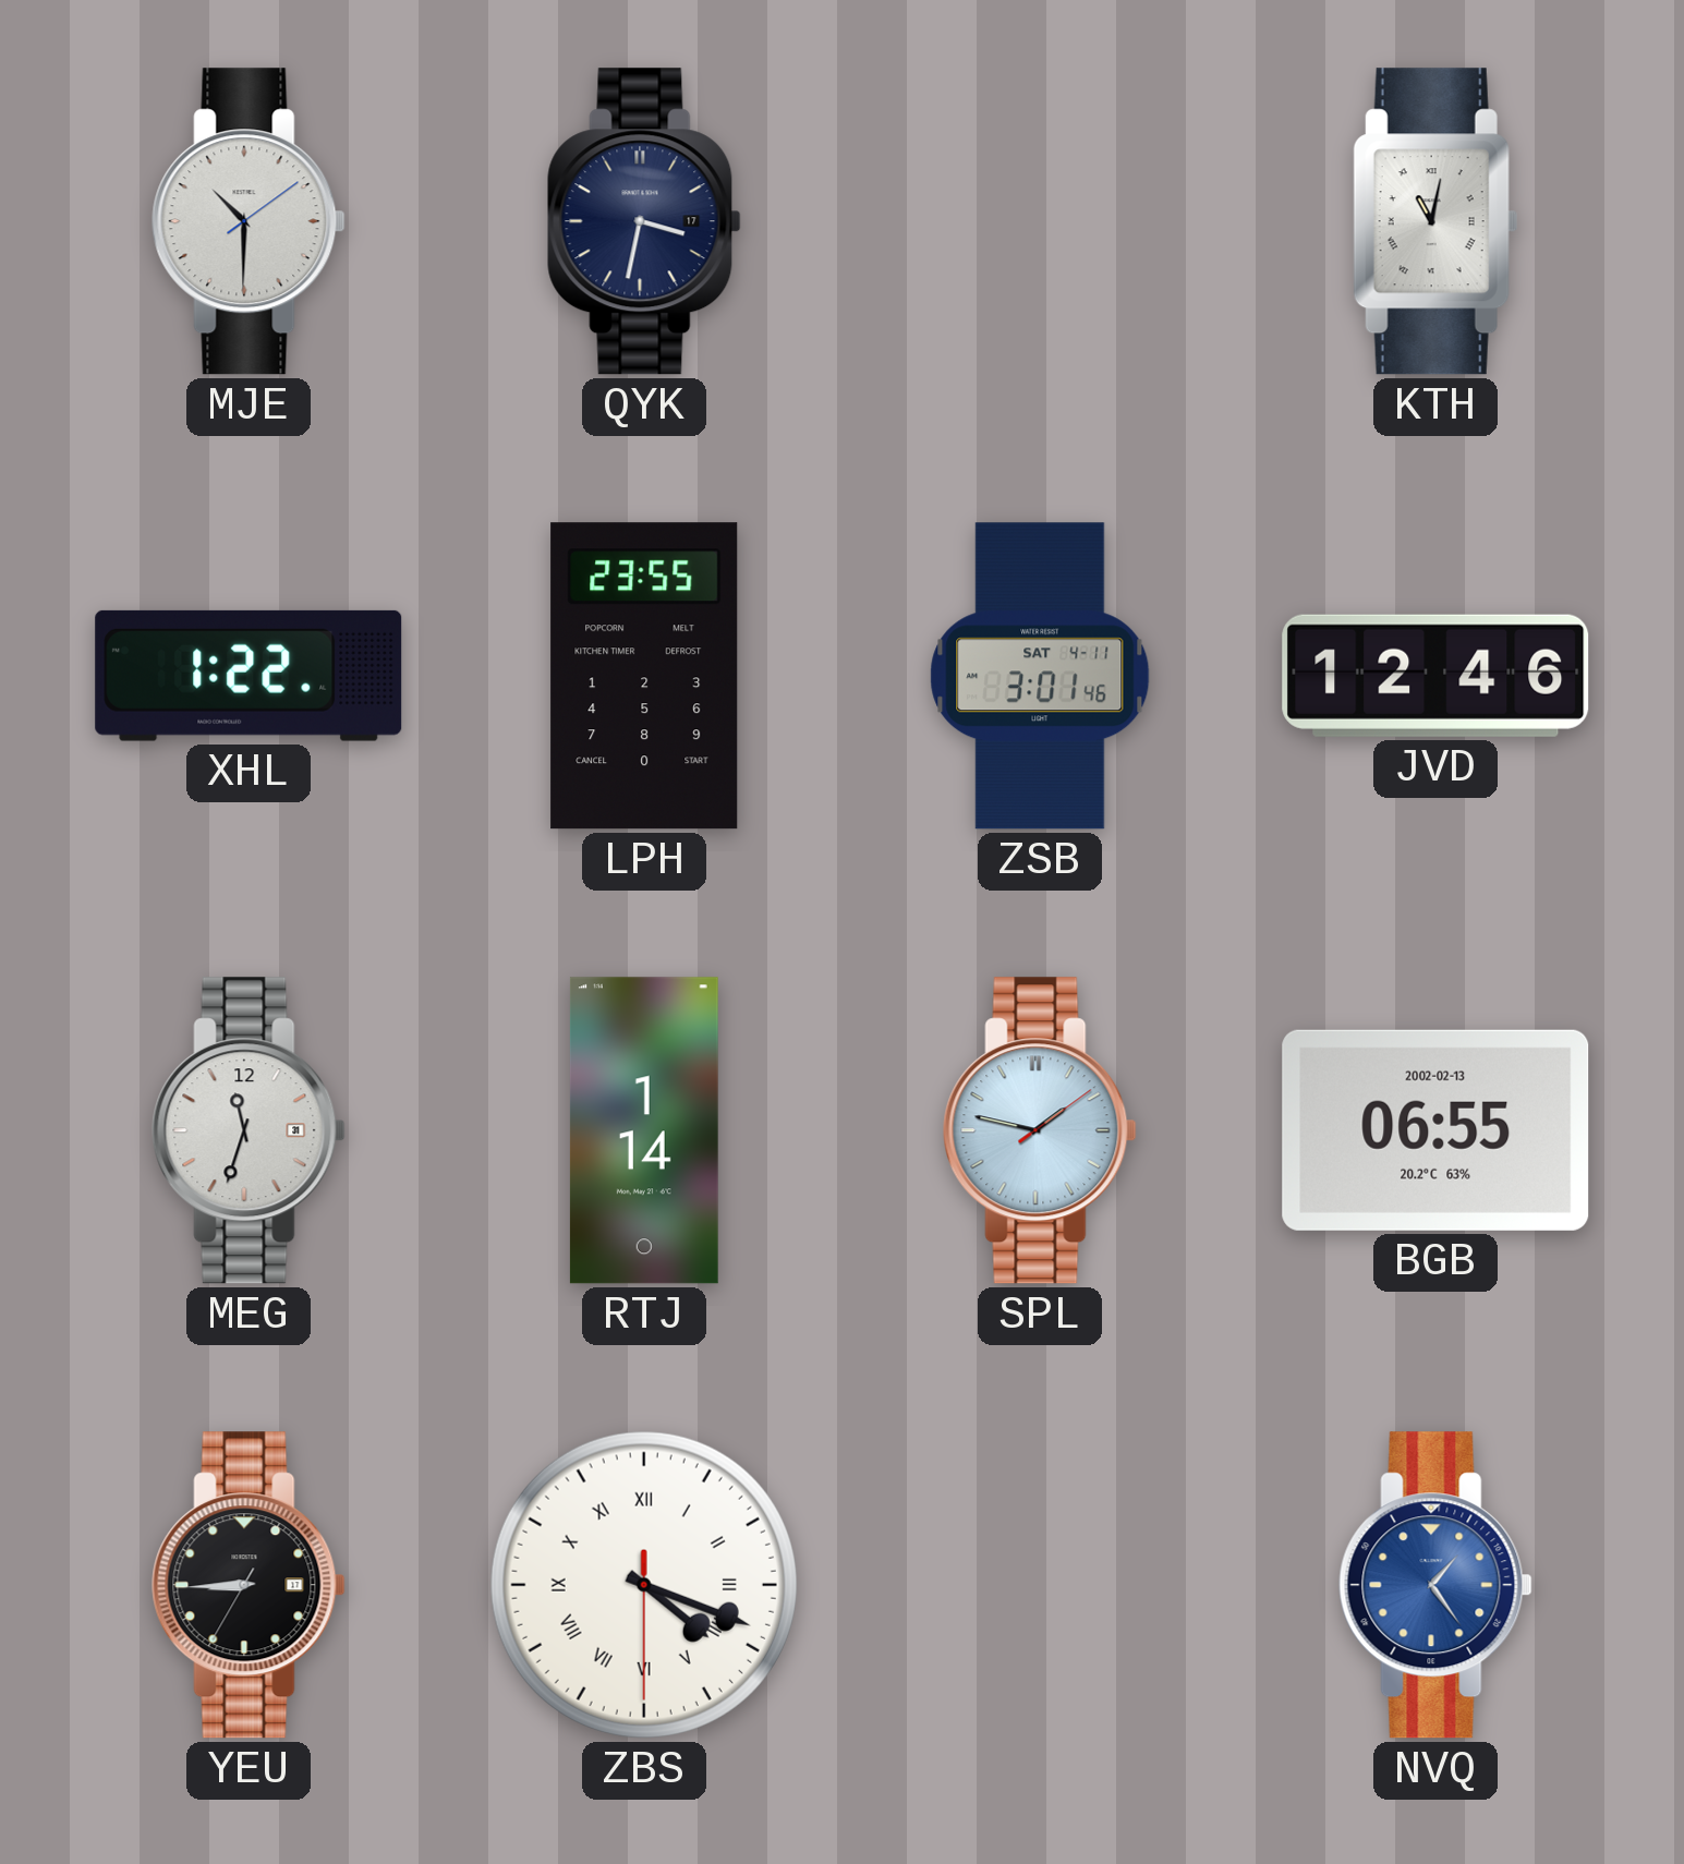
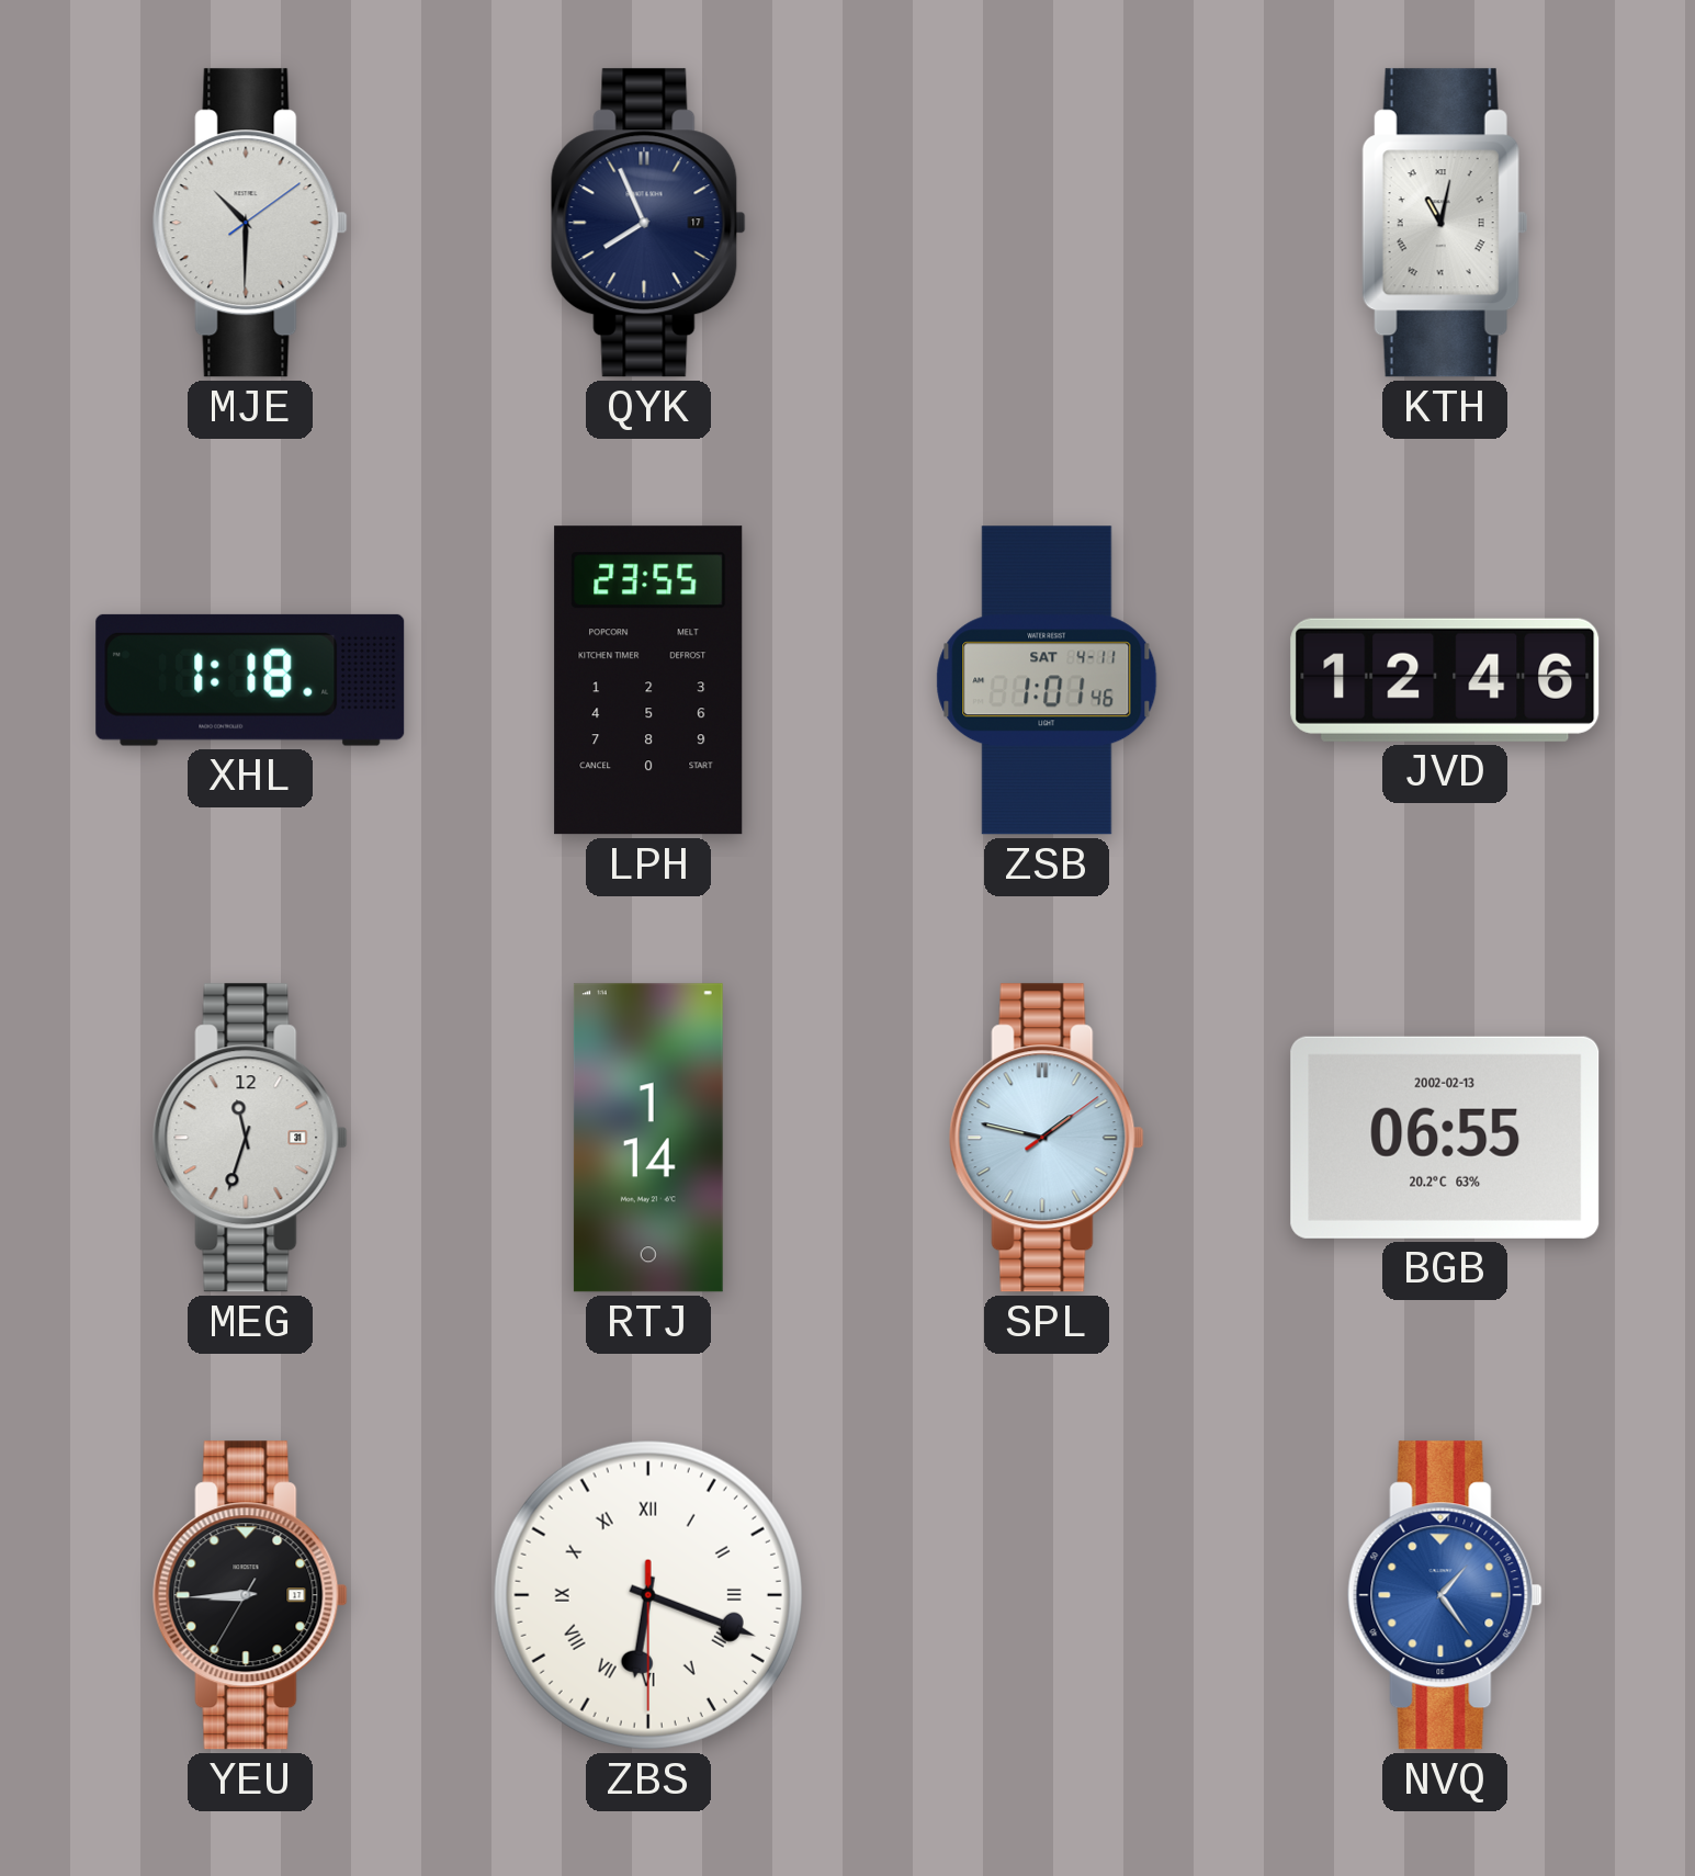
QYK: 3:32 -> 7:56 (648, 223)
XHL: 1:22 -> 1:18 (250, 680)
ZSB: 3:01 -> 1:01 (1047, 680)
ZBS: 4:18 -> 6:18 (648, 1595)
